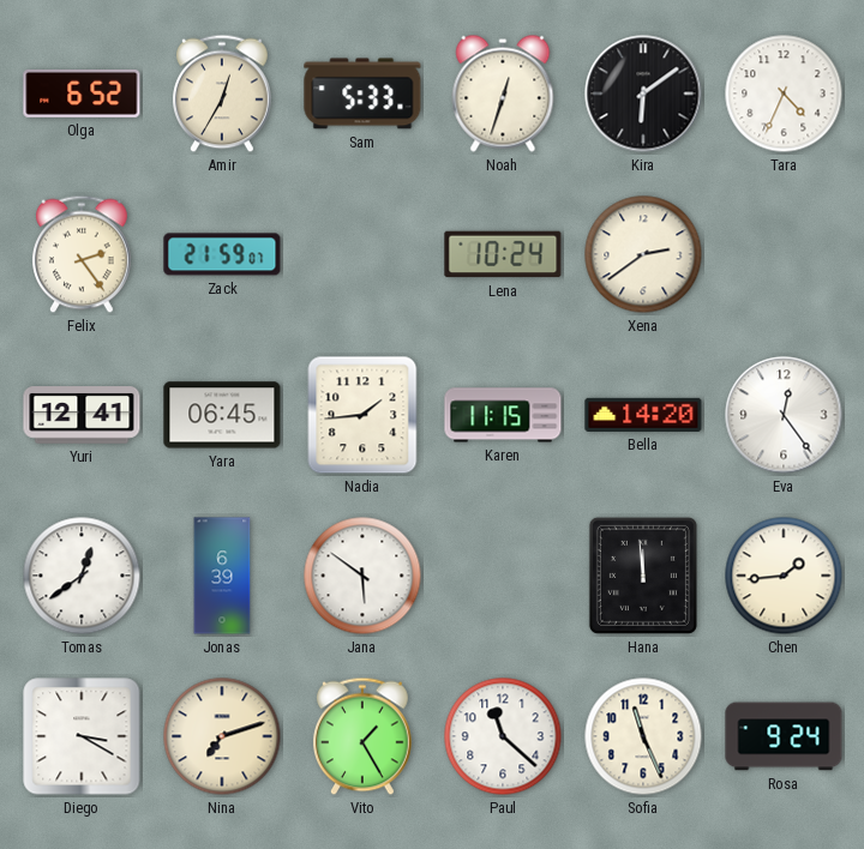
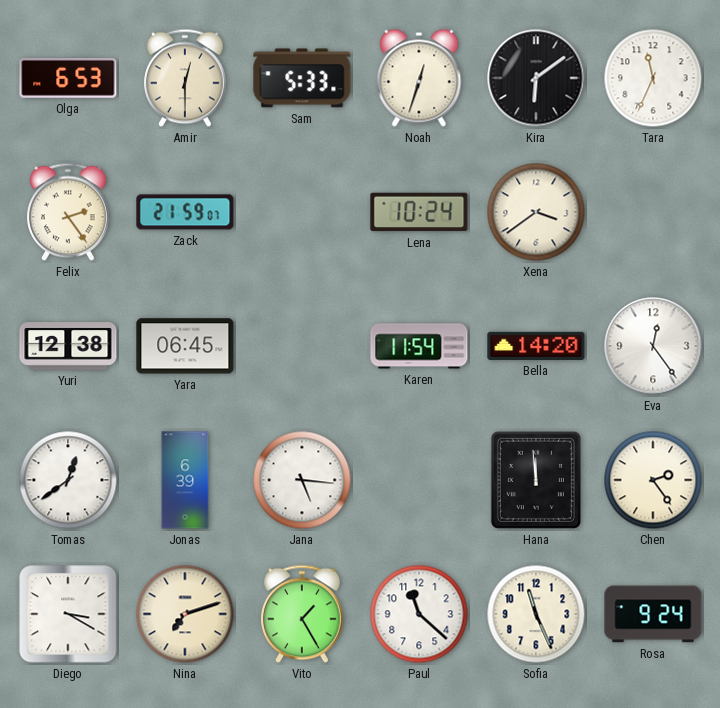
Olga: 6:52 -> 6:53 (68, 78)
Amir: 12:35 -> 12:30 (186, 78)
Tara: 4:34 -> 11:34 (653, 78)
Xena: 2:39 -> 3:39 (536, 212)
Yuri: 12:41 -> 12:38 (68, 346)
Nadia: 1:44 -> none (362, 415)
Karen: 11:15 -> 11:54 (419, 346)
Jana: 5:51 -> 5:16 (302, 480)
Chen: 1:44 -> 2:24 (653, 480)
